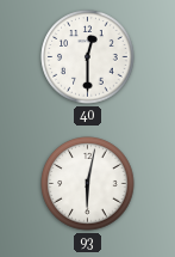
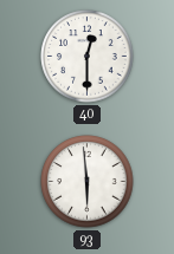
93: 6:02 -> 5:59 (88, 182)
